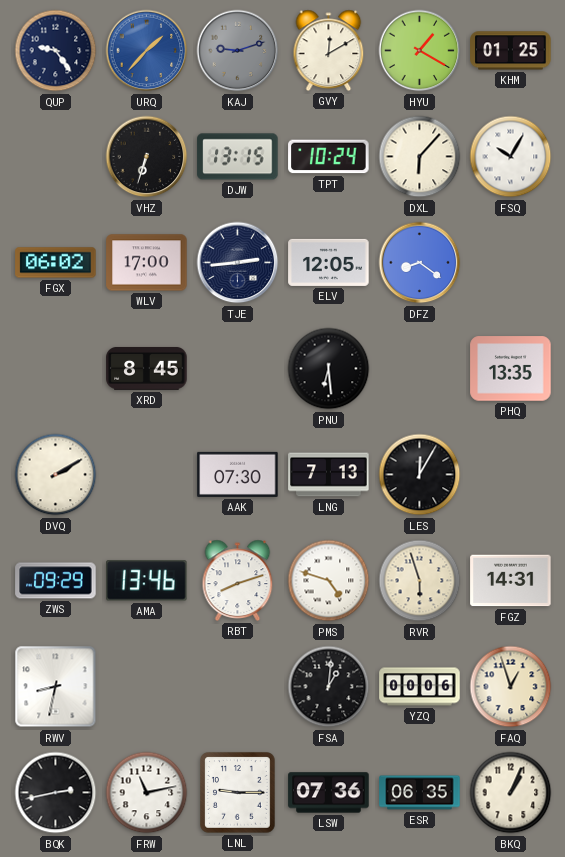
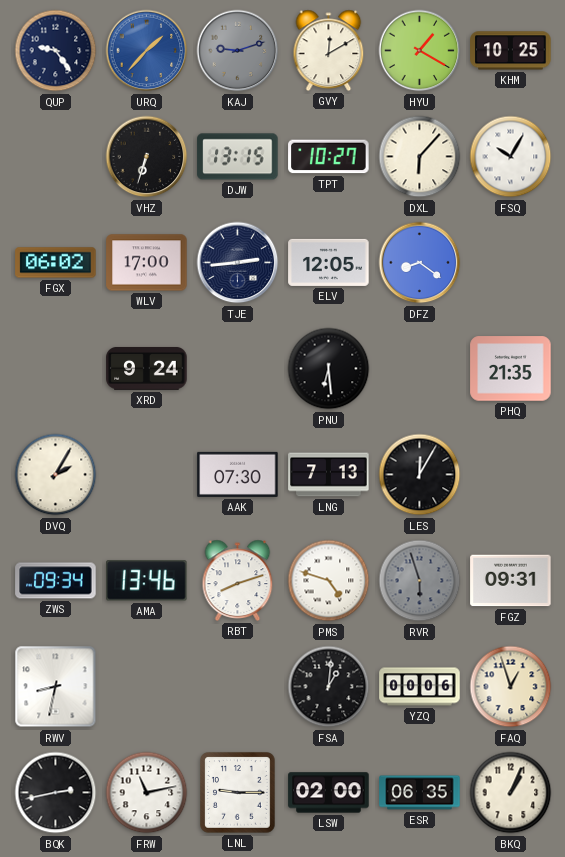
KHM: 01:25 -> 10:25 (511, 51)
TPT: 10:24 -> 10:27 (329, 157)
XRD: 8:45 -> 9:24 (147, 368)
PHQ: 13:35 -> 21:35 (511, 369)
DVQ: 2:10 -> 2:05 (56, 475)
ZWS: 09:29 -> 09:34 (56, 581)
RVR dial: cream -> grey (420, 581)
FGZ: 14:31 -> 09:31 (511, 581)
LSW: 07:36 -> 02:00 (329, 793)
